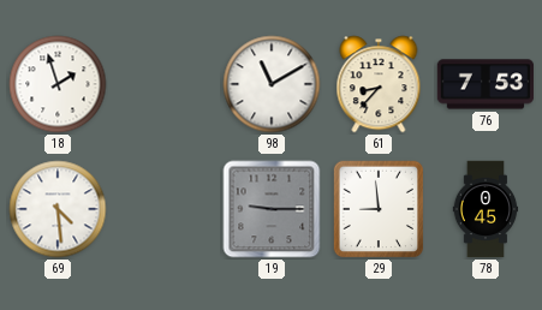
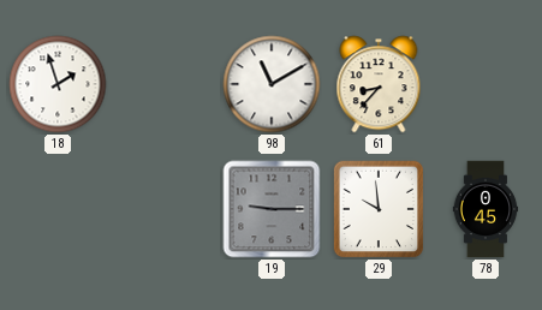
76: 7:53 -> none (486, 84)
69: 4:29 -> none (58, 209)
29: 8:59 -> 9:59 (377, 209)
